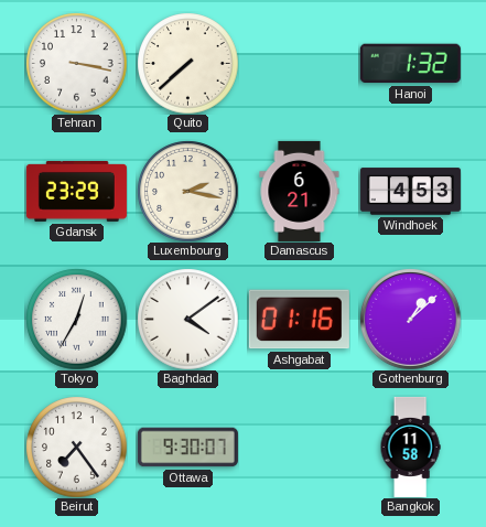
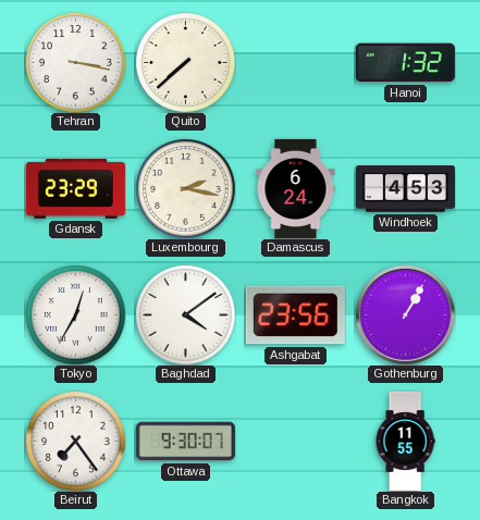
Damascus: 6:21 -> 6:24 (296, 188)
Ashgabat: 01:16 -> 23:56 (295, 315)
Gothenburg: 1:08 -> 1:05 (405, 314)
Bangkok: 11:58 -> 11:55 (405, 441)
